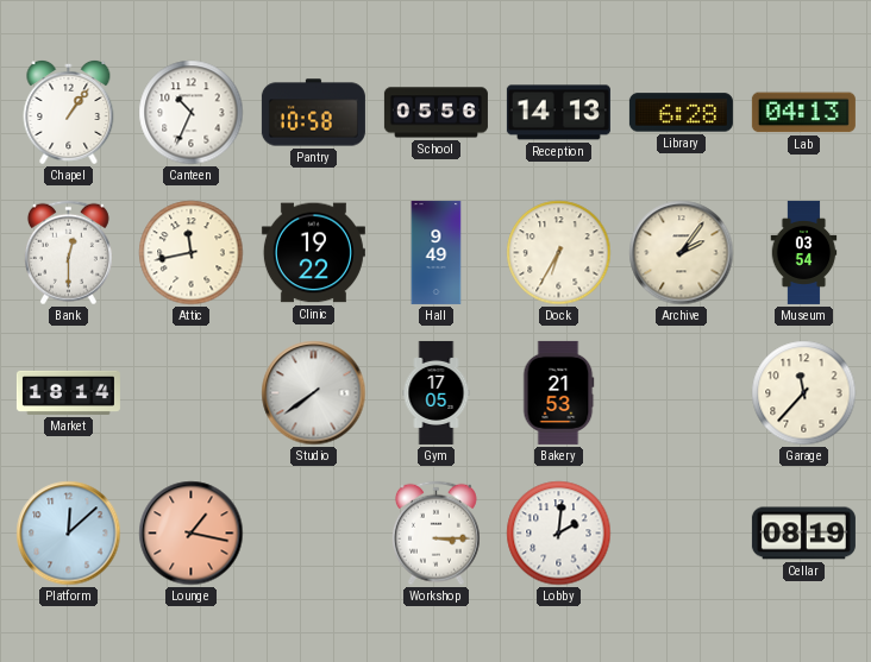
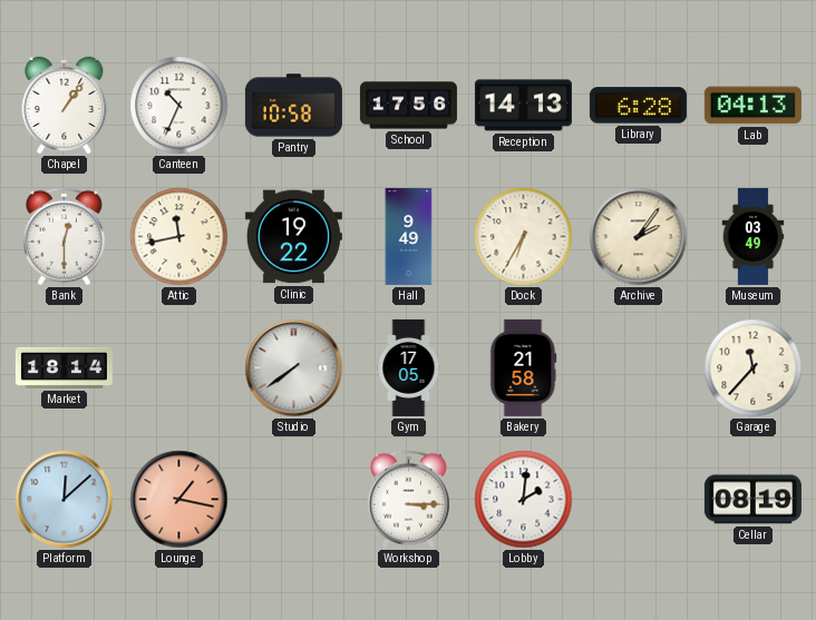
School: 05:56 -> 17:56 (408, 106)
Museum: 03:54 -> 03:49 (754, 236)
Bakery: 21:53 -> 21:58 (523, 367)
